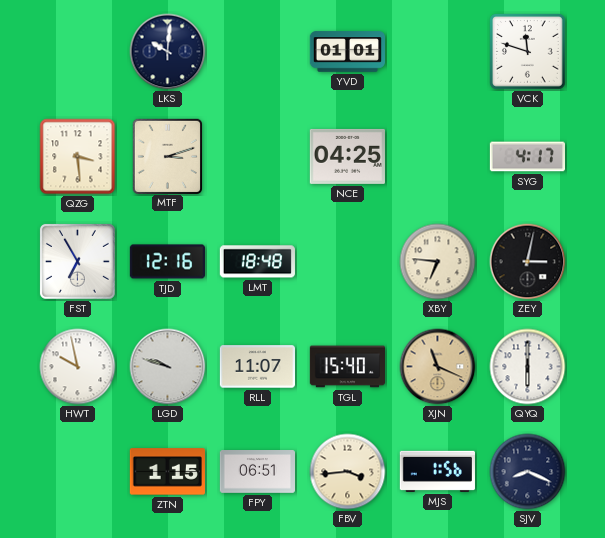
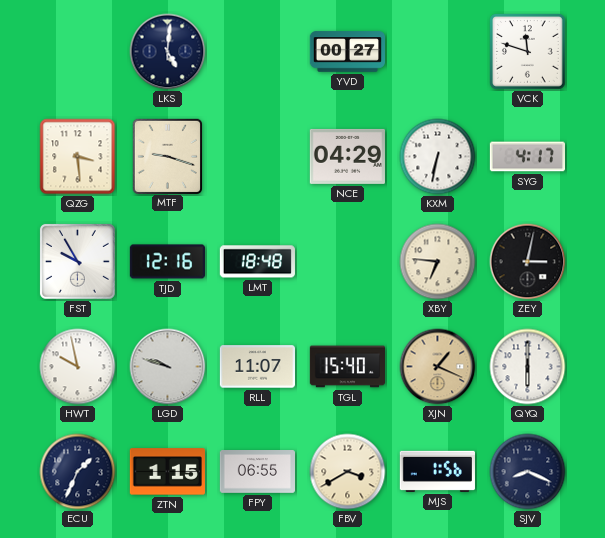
LKS: 10:01 -> 5:01 (168, 52)
YVD: 01:01 -> 00:27 (347, 52)
MTF: 3:12 -> 9:18 (167, 156)
NCE: 04:25 -> 04:29 (347, 156)
KXM: none -> 6:32 (438, 157)
FST: 6:55 -> 9:55 (77, 261)
XJN: 11:19 -> 1:19 (438, 367)
ECU: none -> 1:34 (78, 472)
FPY: 06:51 -> 06:55 (257, 472)
FBV: 3:44 -> 3:40 (348, 472)
